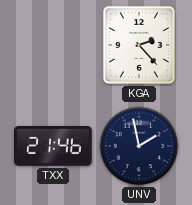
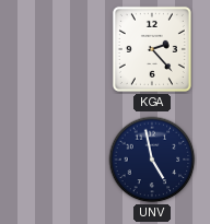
TXX: 21:46 -> none (53, 147)
UNV: 1:58 -> 4:58 (152, 160)
